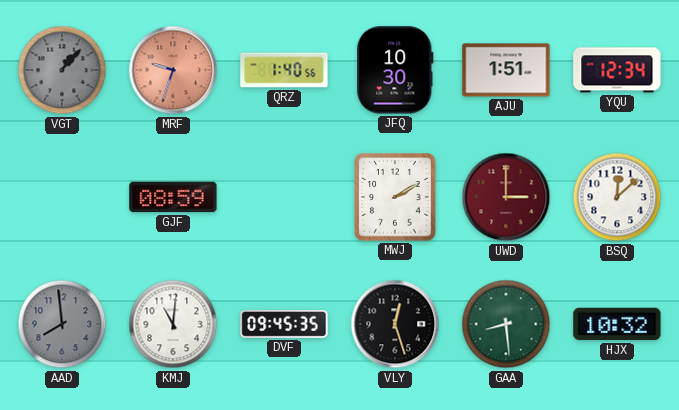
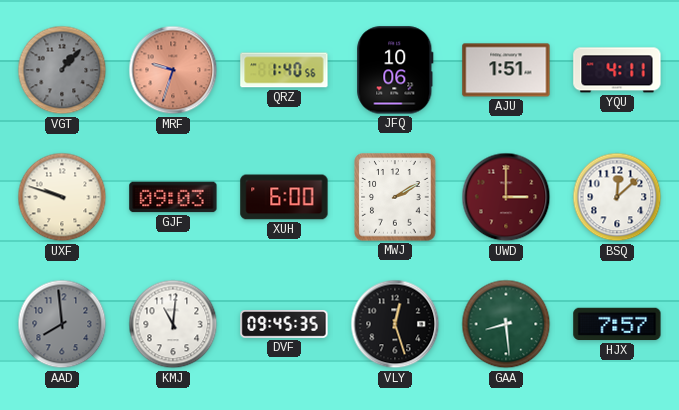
JFQ: 10:30 -> 10:06 (395, 70)
YQU: 12:34 -> 4:11 (617, 70)
UXF: none -> 9:48 (62, 197)
GJF: 08:59 -> 09:03 (173, 197)
XUH: none -> 6:00 (284, 197)
HJX: 10:32 -> 7:57 (617, 324)
